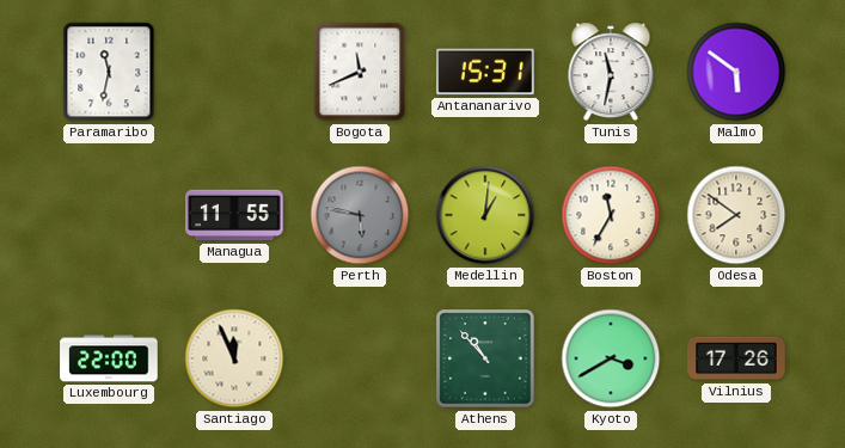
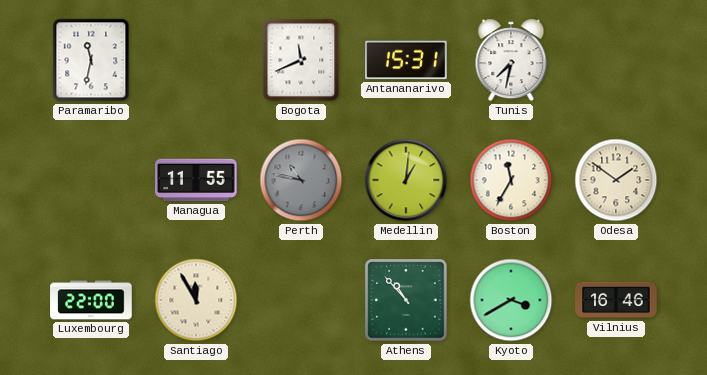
Tunis: 11:32 -> 7:32 (511, 60)
Malmo: 5:51 -> none (736, 72)
Perth: 5:47 -> 10:47 (301, 180)
Odesa: 7:51 -> 1:51 (616, 180)
Santiago: 11:56 -> 11:55 (196, 300)
Vilnius: 17:26 -> 16:46 (616, 300)
